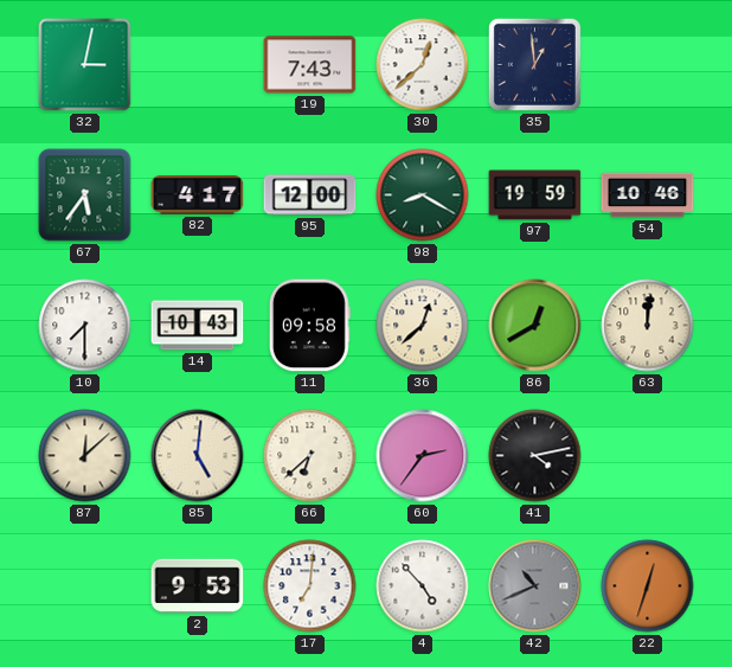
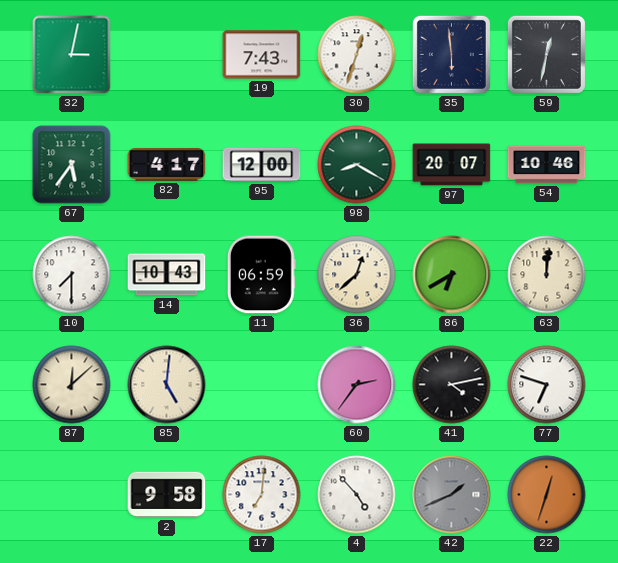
30: 12:38 -> 12:33 (357, 55)
35: 12:59 -> 5:59 (451, 54)
59: none -> 12:32 (546, 54)
97: 19:59 -> 20:07 (452, 165)
11: 09:58 -> 06:59 (261, 275)
86: 12:40 -> 6:40 (452, 275)
66: 6:38 -> none (310, 456)
77: none -> 6:48 (547, 385)
2: 9:53 -> 9:58 (167, 495)
42: 10:41 -> 1:41 (452, 495)
